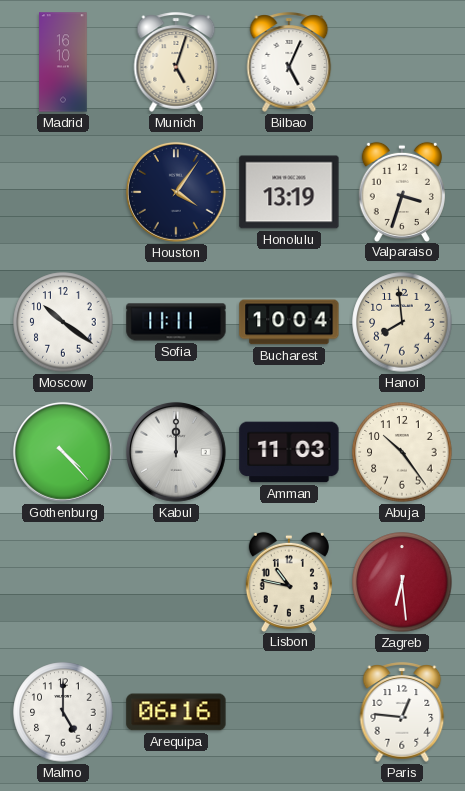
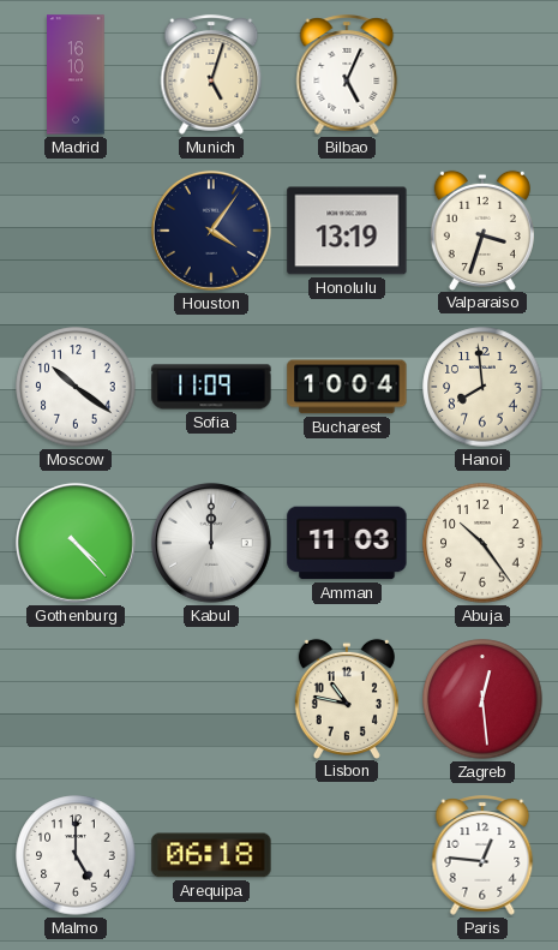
Sofia: 11:11 -> 11:09 (211, 387)
Zagreb: 6:29 -> 12:29 (482, 699)
Arequipa: 06:16 -> 06:18 (211, 855)
